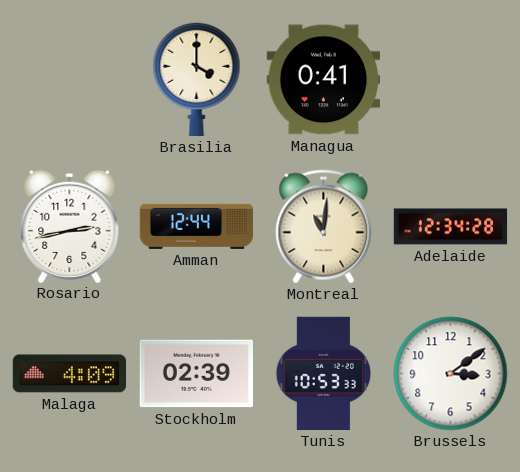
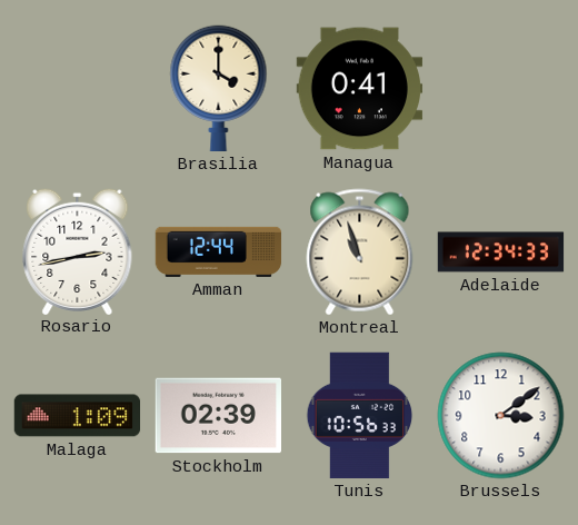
Montreal: 11:01 -> 10:57 (360, 252)
Adelaide: 12:34:28 -> 12:34:33 (501, 252)
Malaga: 4:09 -> 1:09 (78, 416)
Tunis: 10:53 -> 10:56 (360, 416)
